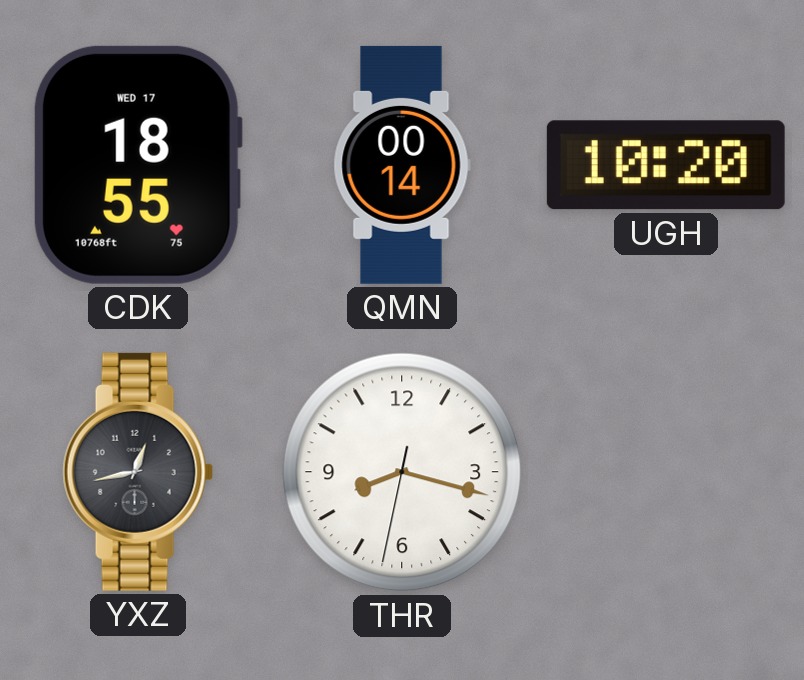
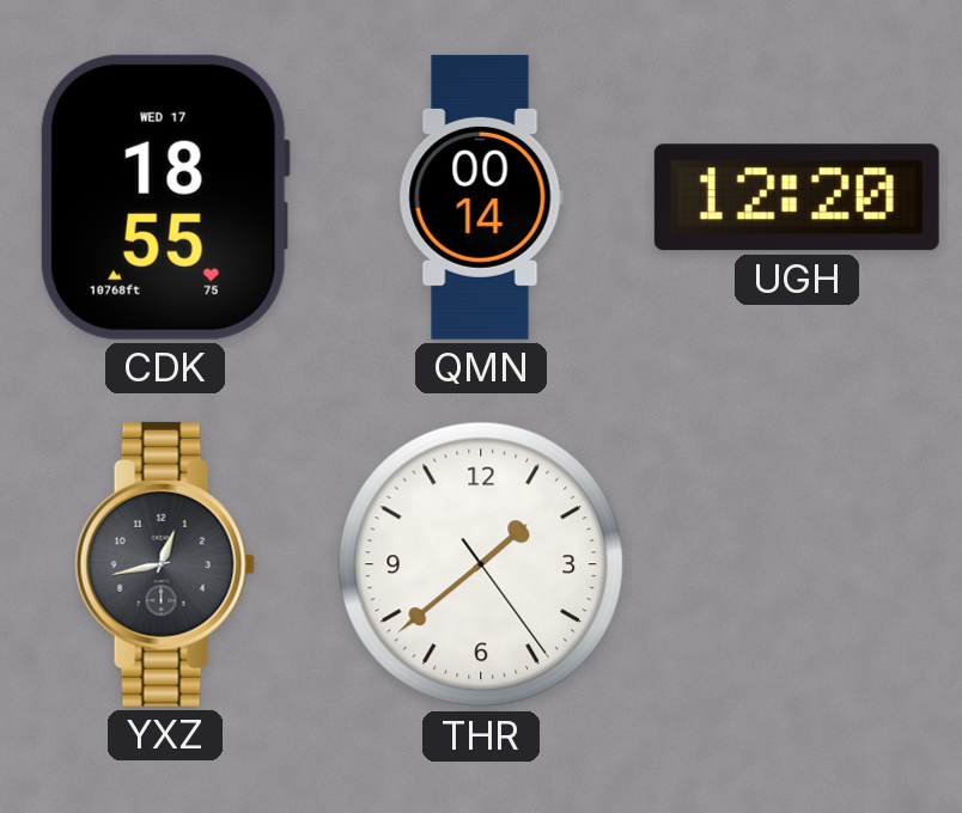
UGH: 10:20 -> 12:20 (797, 197)
THR: 8:17 -> 1:38 (481, 564)
